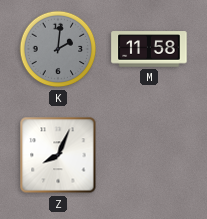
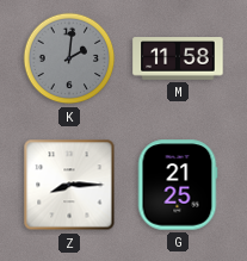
Z: 8:04 -> 8:15 (69, 185)
G: none -> 21:25 (178, 185)
